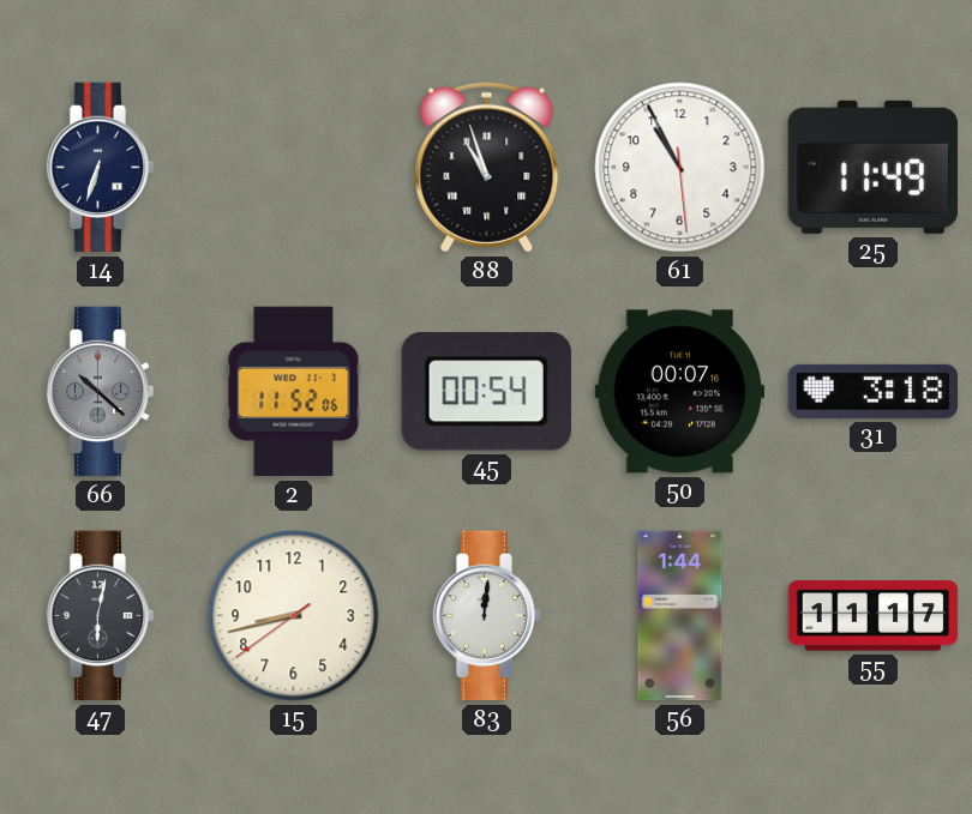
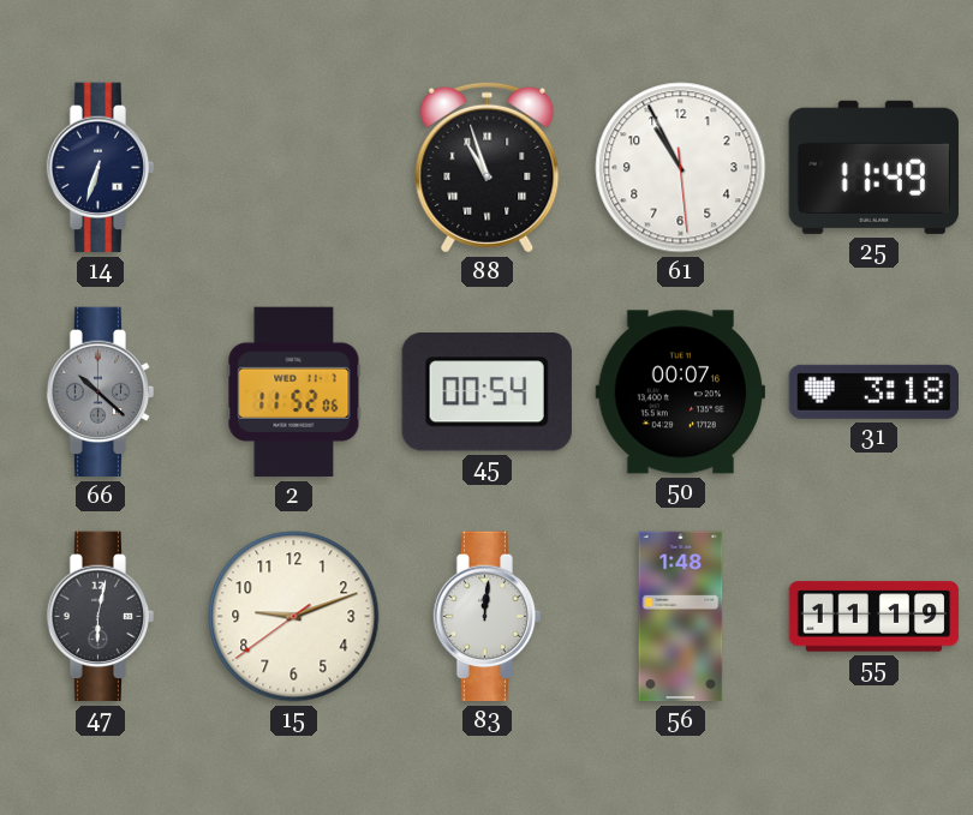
15: 8:42 -> 9:11 (294, 617)
56: 1:44 -> 1:48 (681, 617)
55: 11:17 -> 11:19 (874, 617)
